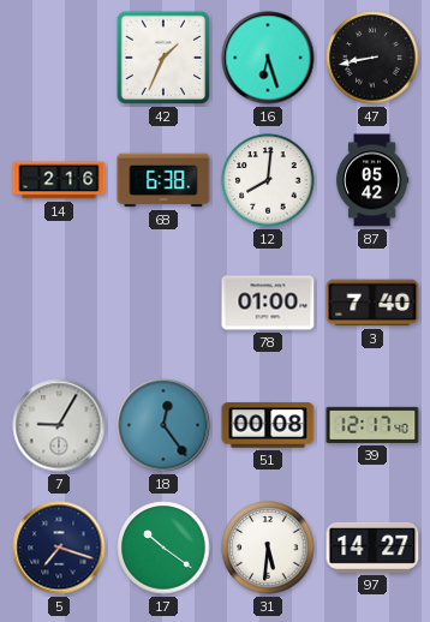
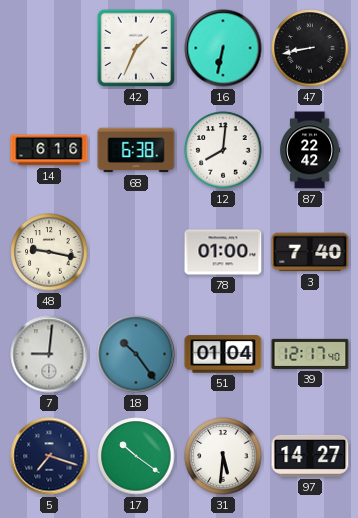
16: 6:27 -> 6:32 (223, 48)
14: 2:16 -> 6:16 (49, 150)
87: 05:42 -> 22:42 (310, 150)
48: none -> 9:17 (49, 252)
7: 9:05 -> 9:01 (49, 354)
18: 12:24 -> 10:24 (136, 354)
51: 00:08 -> 01:04 (223, 354)
